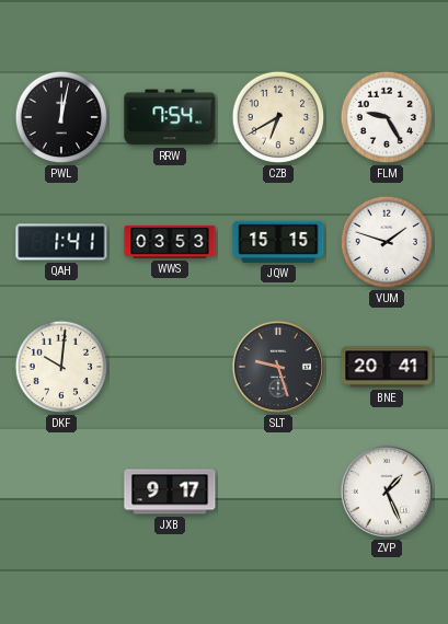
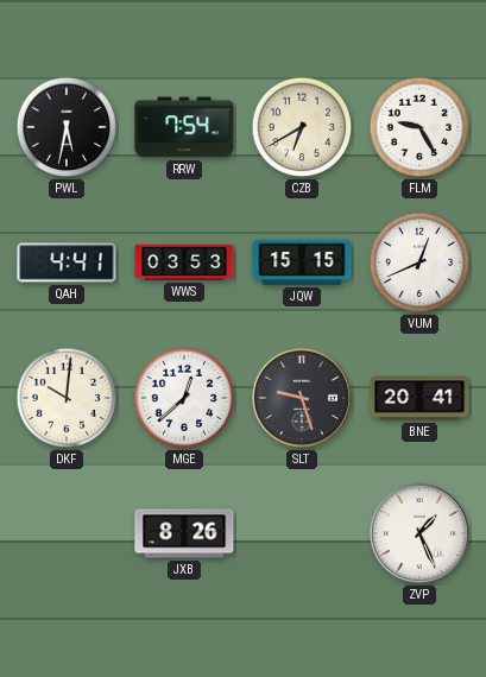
PWL: 12:02 -> 5:32 (67, 127)
QAH: 1:41 -> 4:41 (67, 262)
VUM: 1:48 -> 12:41 (419, 262)
MGE: none -> 12:38 (184, 398)
JXB: 9:17 -> 8:26 (184, 533)
